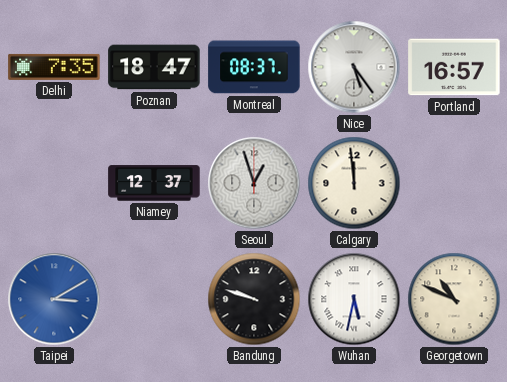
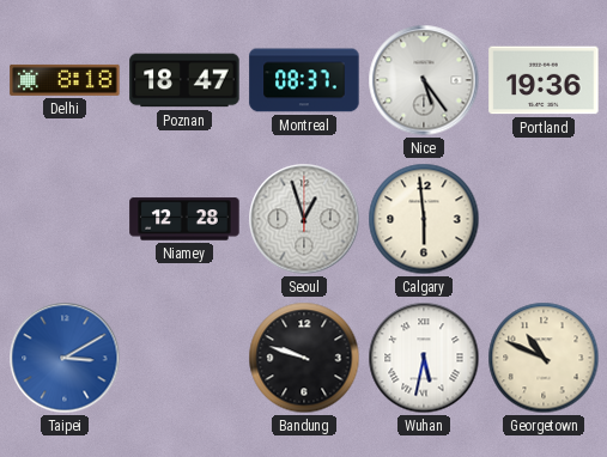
Delhi: 7:35 -> 8:18 (65, 80)
Portland: 16:57 -> 19:36 (544, 80)
Niamey: 12:37 -> 12:28 (184, 219)
Calgary: 11:59 -> 5:59 (424, 219)
